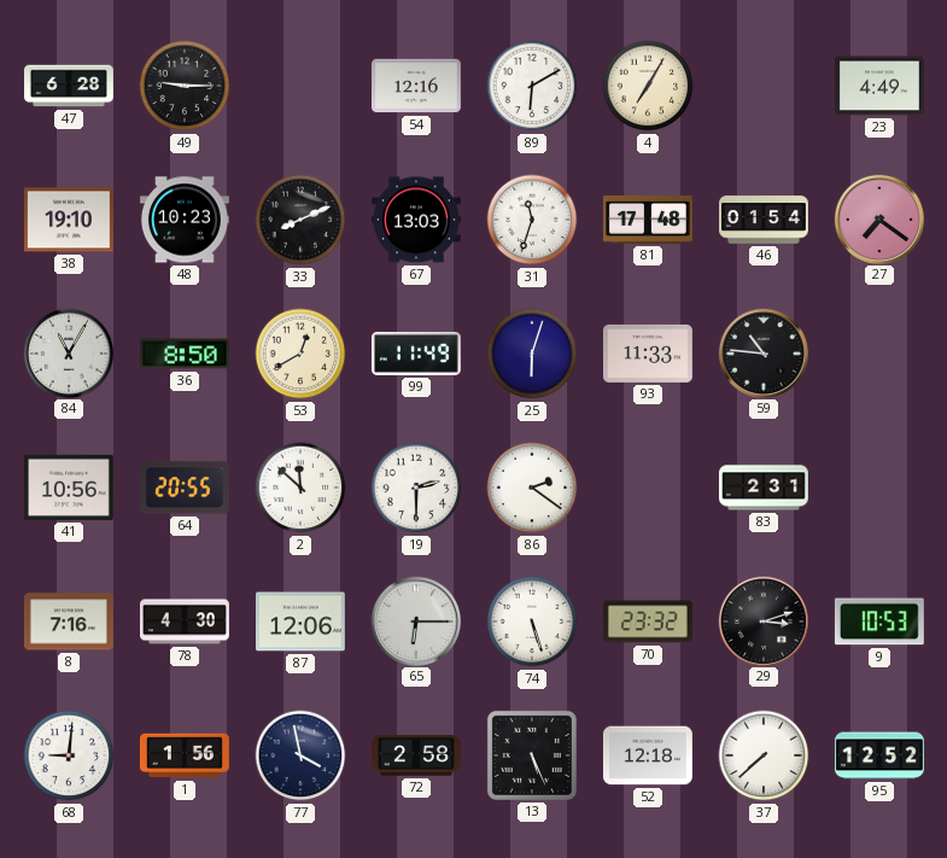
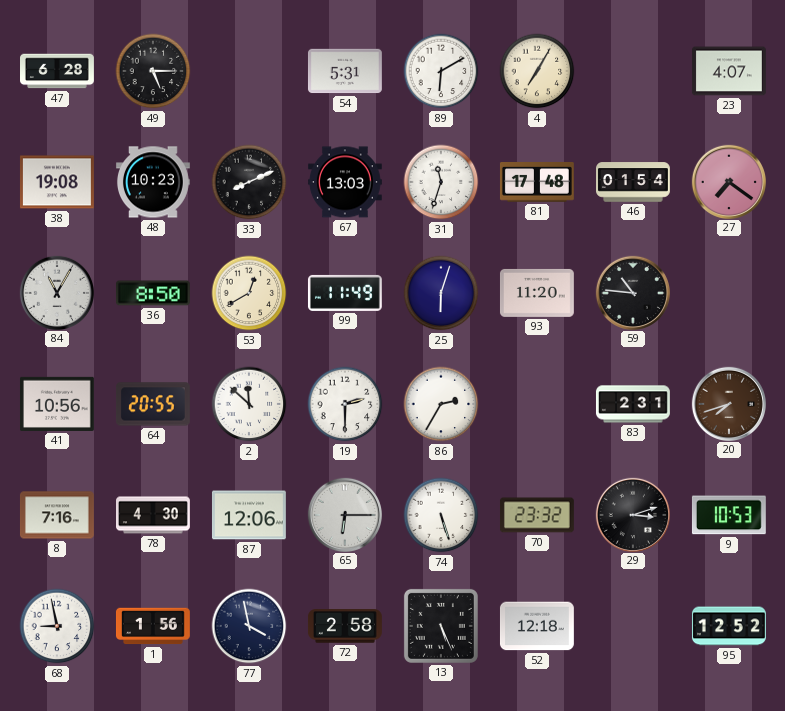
49: 9:15 -> 5:15 (153, 71)
54: 12:16 -> 5:31 (345, 71)
23: 4:49 -> 4:07 (729, 71)
38: 19:10 -> 19:08 (57, 182)
93: 11:33 -> 11:20 (537, 293)
86: 2:21 -> 2:35 (441, 404)
20: none -> 7:42 (728, 403)
68: 9:01 -> 8:58 (57, 626)
37: 7:38 -> none (764, 755)
